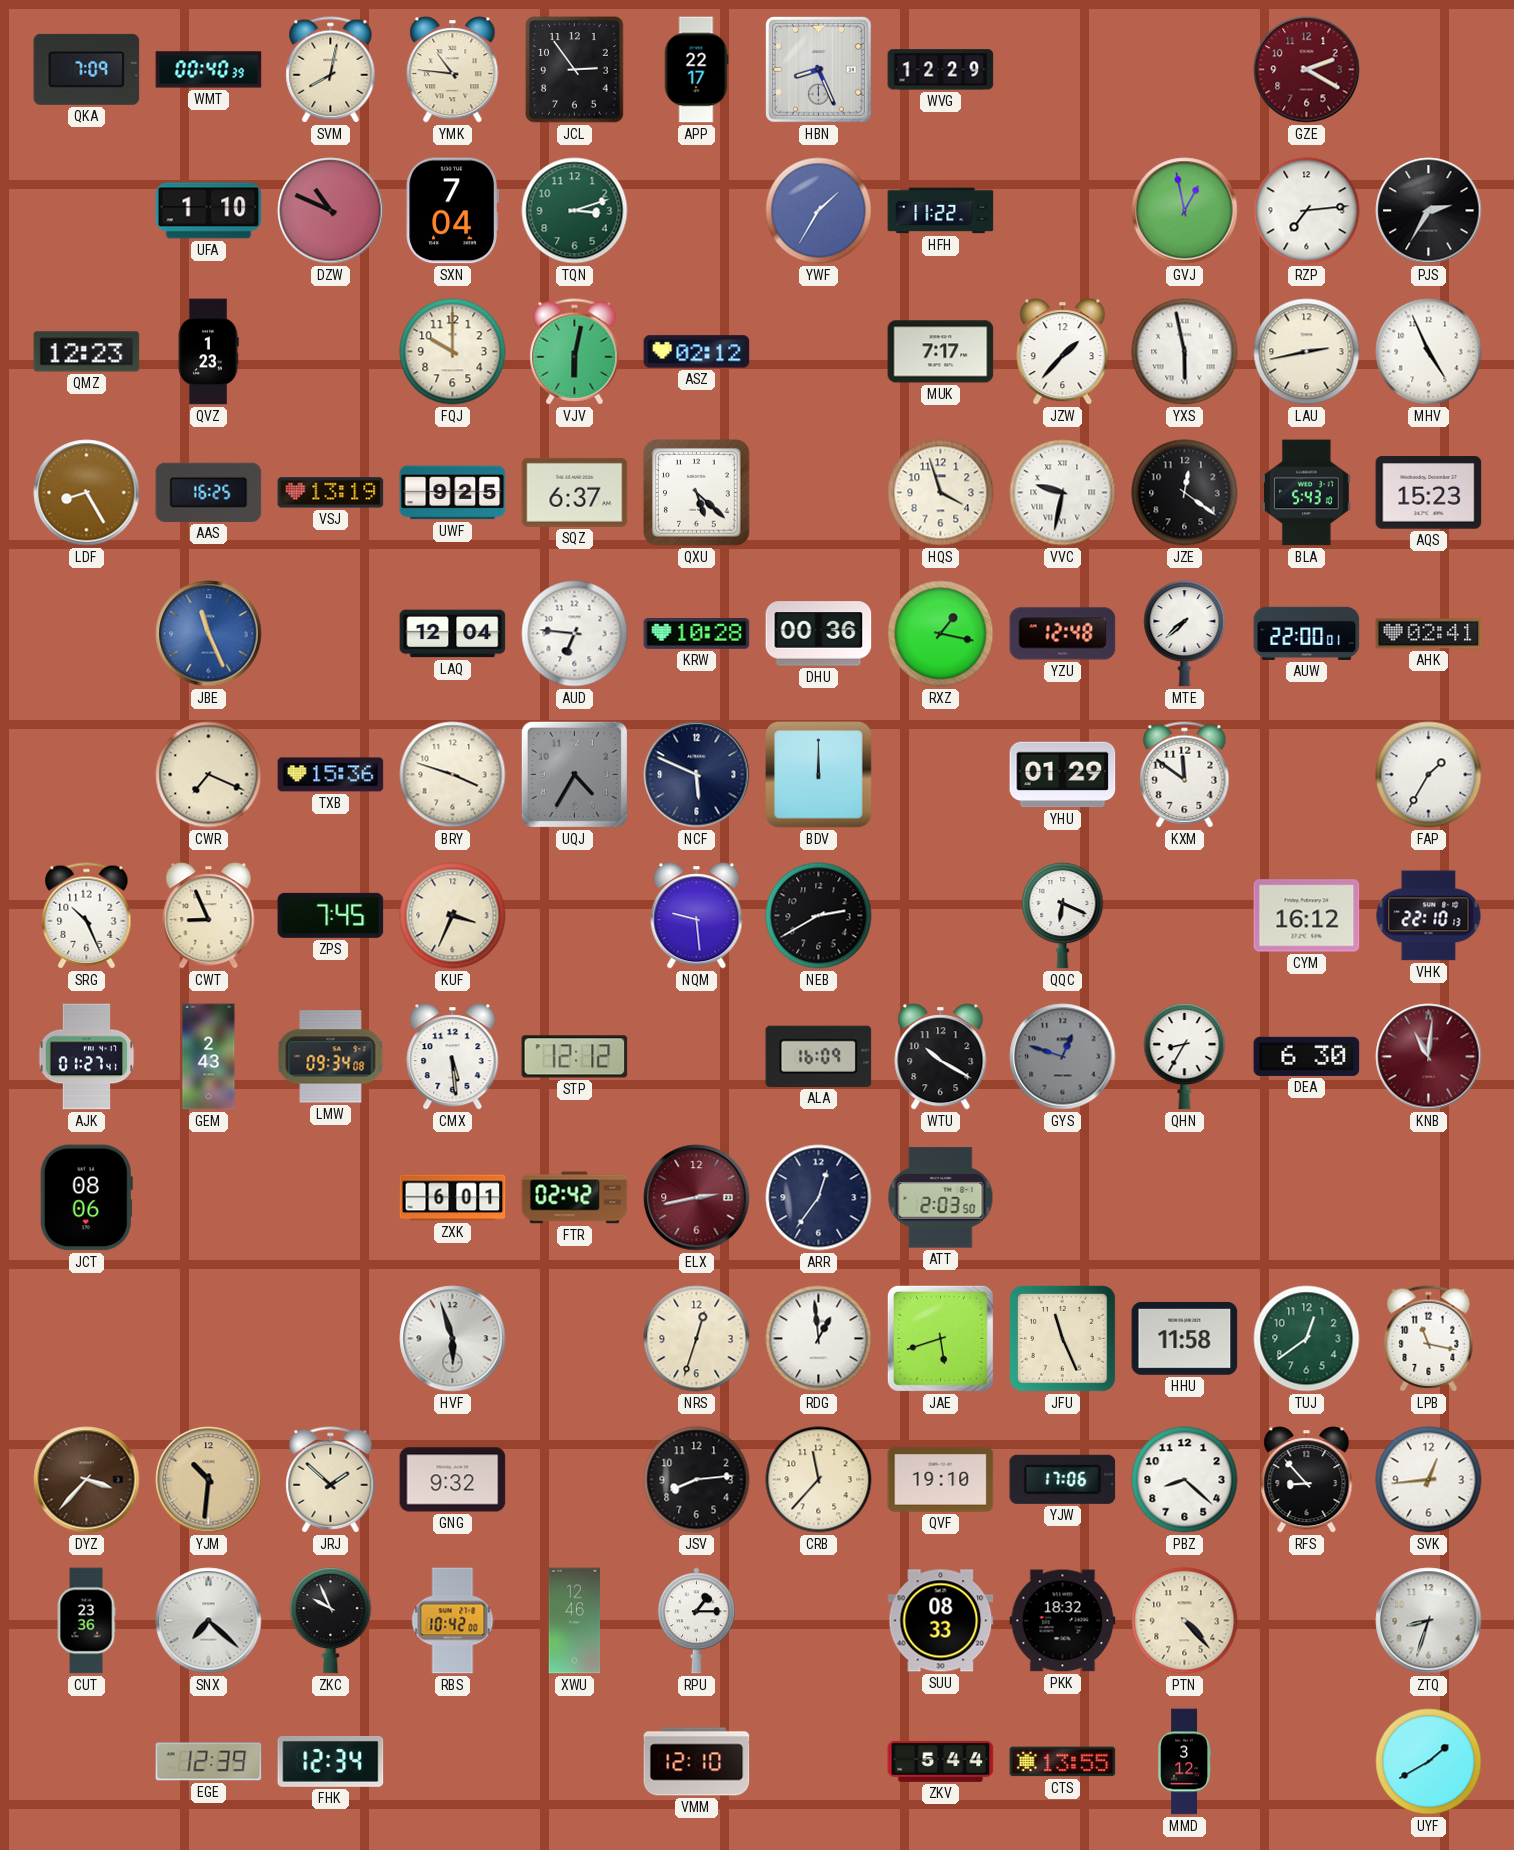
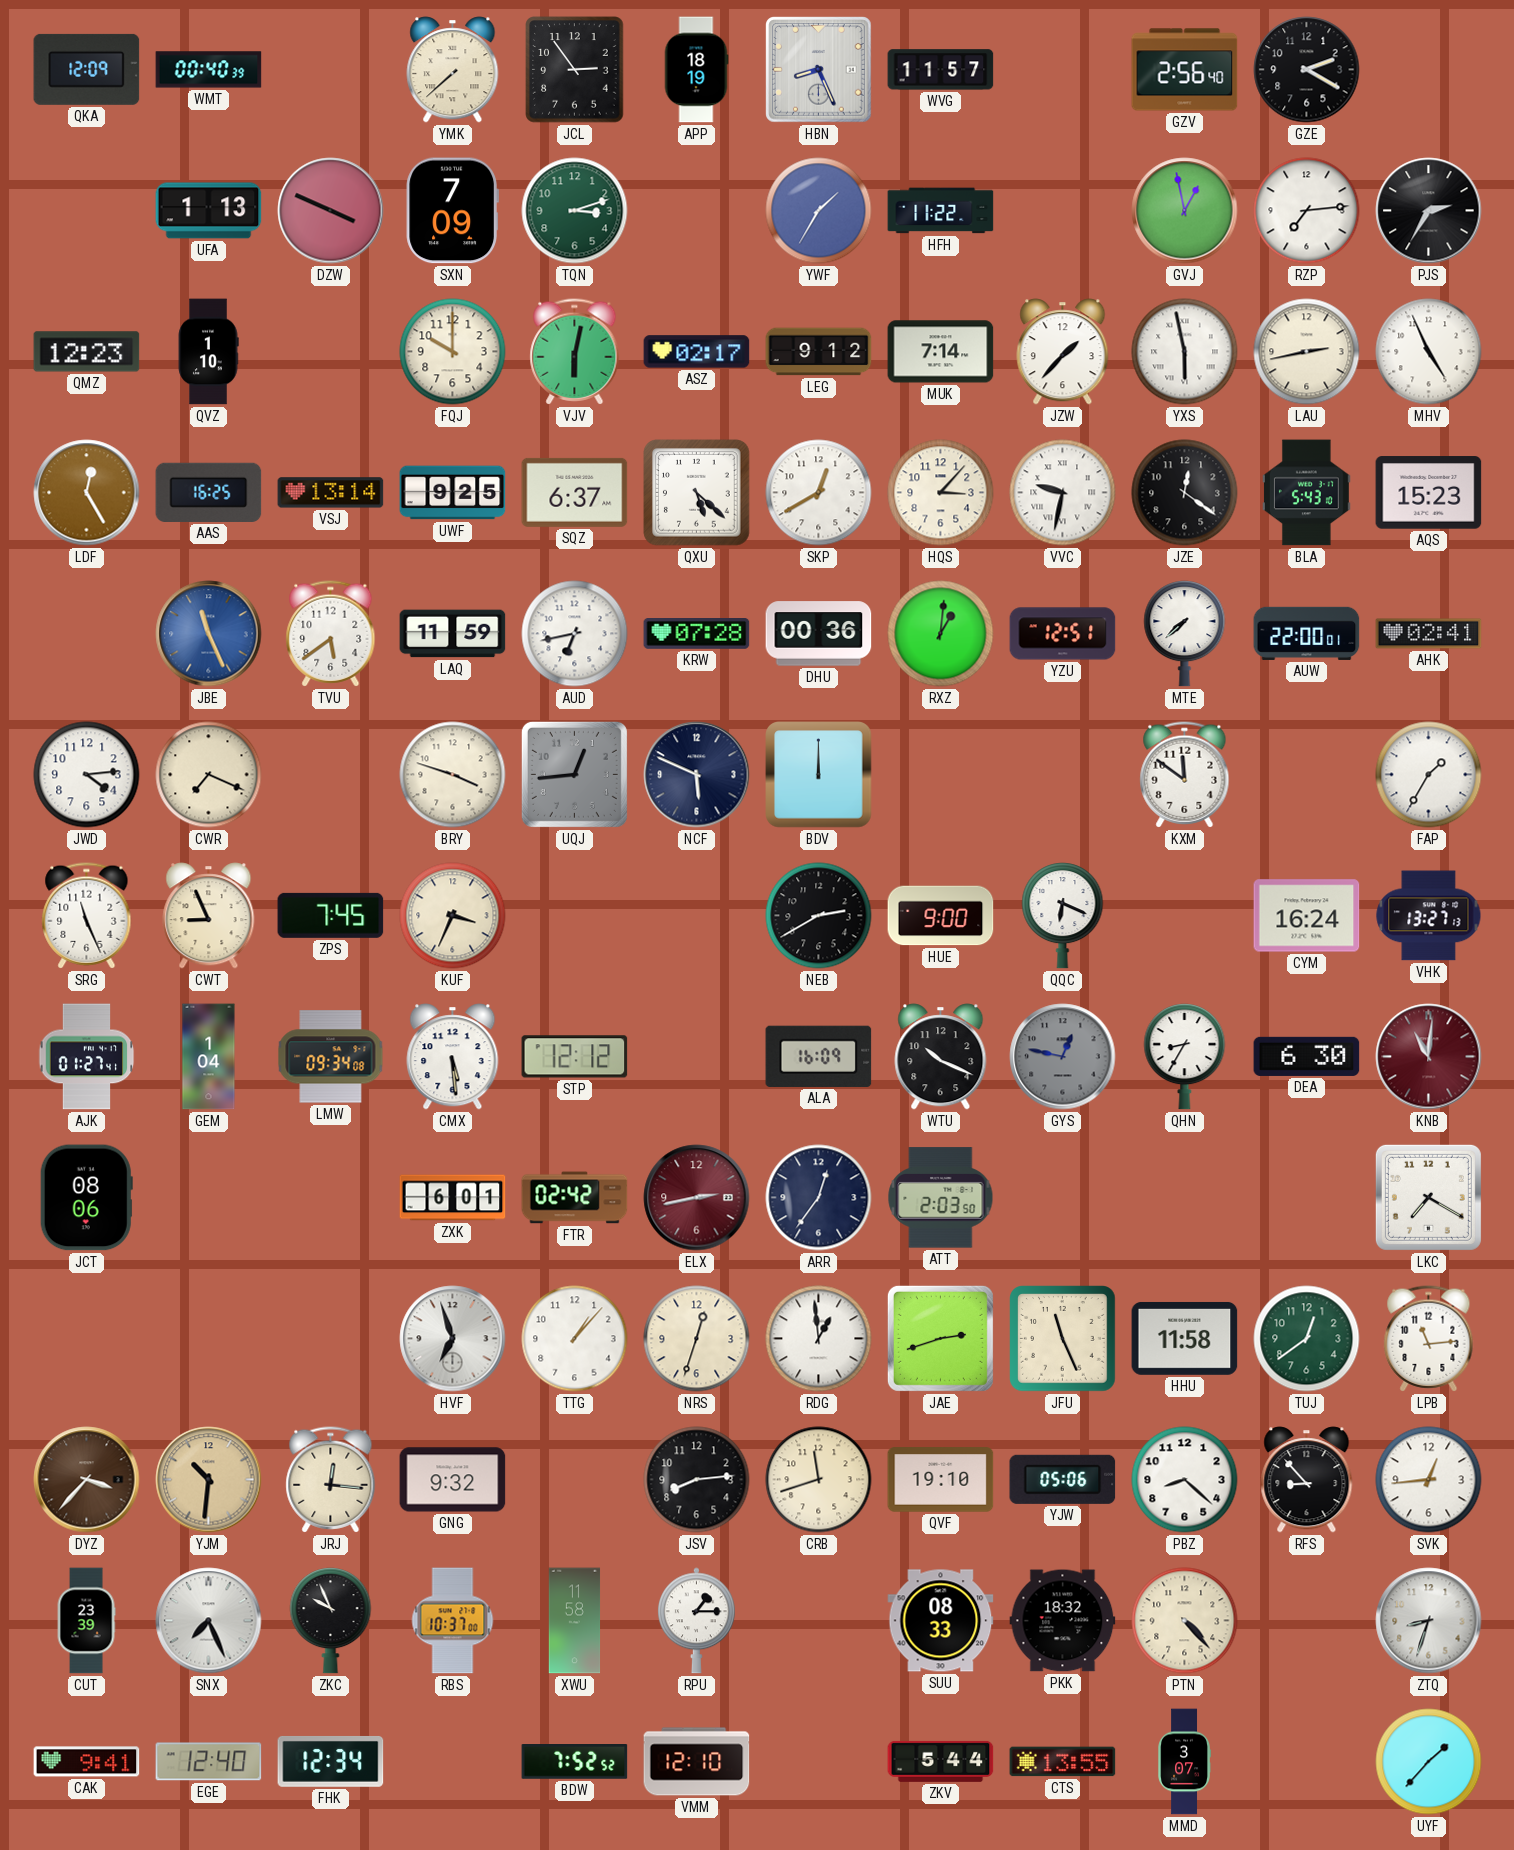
QKA: 7:09 -> 12:09 (87, 69)
SVM: 8:02 -> none (331, 70)
YMK: 10:46 -> 7:38 (453, 70)
APP: 22:17 -> 18:19 (696, 70)
WVG: 12:29 -> 11:57 (941, 70)
GZV: none -> 2:56 (1185, 70)
GZE dial: burgundy -> black (1307, 70)
UFA: 1:10 -> 1:13 (209, 211)
DZW: 10:49 -> 3:49 (331, 211)
SXN: 7:04 -> 7:09 (452, 211)
QVZ: 1:23 -> 1:10 (208, 352)
ASZ: 02:12 -> 02:17 (697, 352)
LEG: none -> 9:12 (819, 352)
MUK: 7:17 -> 7:14 (941, 352)
LDF: 8:25 -> 12:25 (87, 493)
VSJ: 13:19 -> 13:14 (331, 493)
SKP: none -> 12:40 (819, 493)
HQS: 3:57 -> 3:07 (941, 493)
TVU: none -> 5:39 (331, 634)
LAQ: 12:04 -> 11:59 (453, 634)
AUD: 6:46 -> 6:43 (575, 634)
KRW: 10:28 -> 07:28 (697, 634)
RXZ: 1:17 -> 1:01 (941, 634)
YZU: 12:48 -> 12:51 (1063, 634)
JWD: none -> 4:14 (87, 775)
TXB: 15:36 -> none (331, 775)
UQJ: 4:35 -> 12:44 (574, 774)
YHU: 01:29 -> none (1063, 775)
SRG: 10:26 -> 11:26 (87, 916)
NQM: 9:29 -> none (697, 916)
HUE: none -> 9:00 (941, 916)
CYM: 16:12 -> 16:24 (1307, 916)
VHK: 22:10 -> 13:27 (1429, 916)
GEM: 2:43 -> 1:04 (209, 1057)
WTU: 10:20 -> 10:19 (941, 1057)
GYS: 12:48 -> 12:47 (1063, 1057)
LKC: none -> 7:20 (1428, 1197)
HVF: 5:57 -> 6:57 (453, 1339)
TTG: none -> 1:07 (575, 1339)
JAE: 5:42 -> 2:42 (940, 1338)
LPB: 11:17 -> 11:14 (1429, 1339)
JRJ: 1:52 -> 12:16 (331, 1480)
CRB: 11:37 -> 11:42 (819, 1480)
YJW: 17:06 -> 05:06 (1063, 1479)
CUT: 23:36 -> 23:39 (86, 1621)
SNX: 7:22 -> 7:26 (209, 1621)
RBS: 10:42 -> 10:37 (453, 1621)
XWU: 12:46 -> 11:58 (575, 1621)
CAK: none -> 9:41 (87, 1762)
EGE: 12:39 -> 12:40 (209, 1762)
BDW: none -> 7:52 (575, 1762)
MMD: 3:12 -> 3:07 (1184, 1762)
UYF: 1:40 -> 1:37 (1429, 1762)
